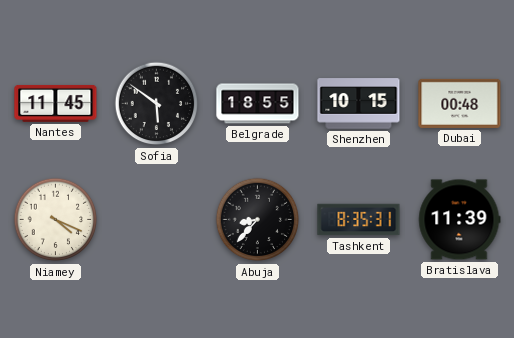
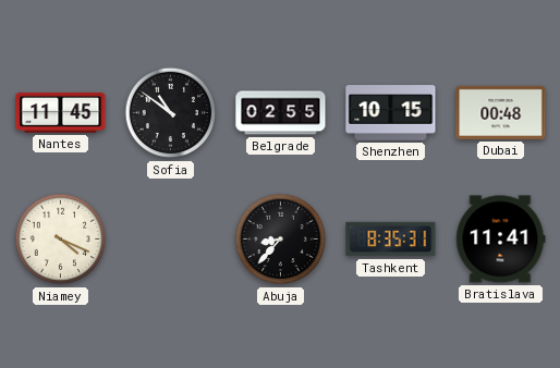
Sofia: 5:51 -> 10:51 (171, 113)
Belgrade: 18:55 -> 02:55 (281, 113)
Bratislava: 11:39 -> 11:41 (501, 240)
